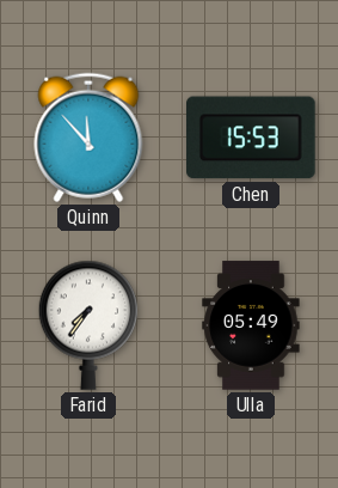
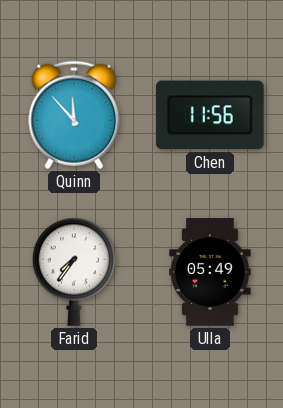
Chen: 15:53 -> 11:56 (211, 115)
